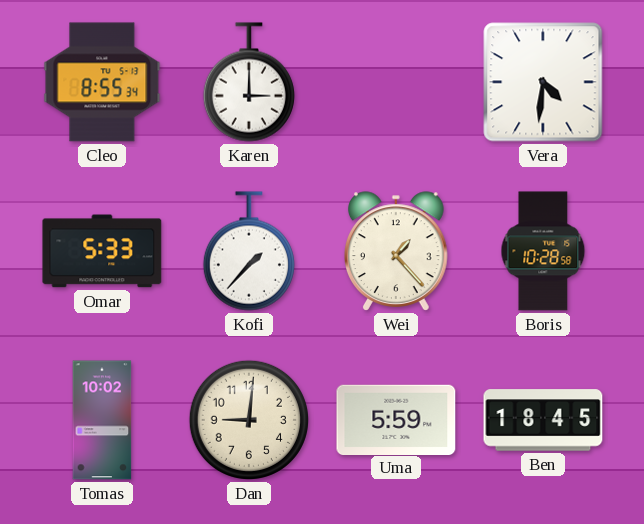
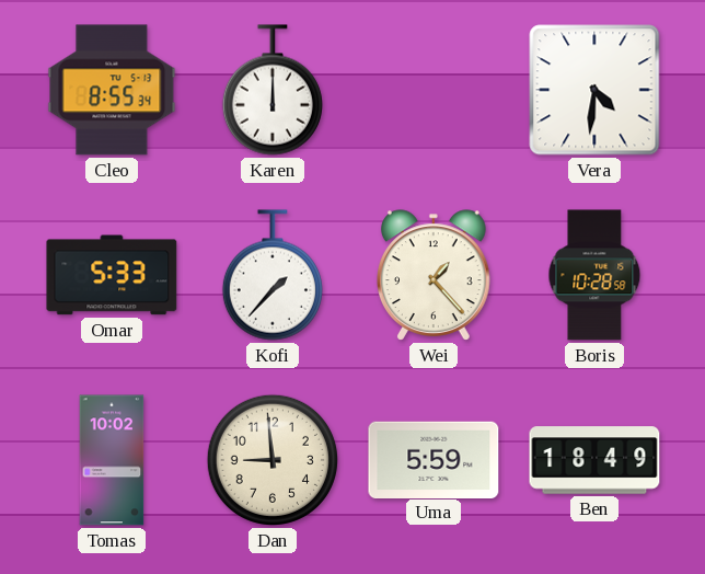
Karen: 3:00 -> 12:00 (273, 90)
Dan: 9:01 -> 8:59 (273, 460)
Ben: 18:45 -> 18:49 (594, 460)
